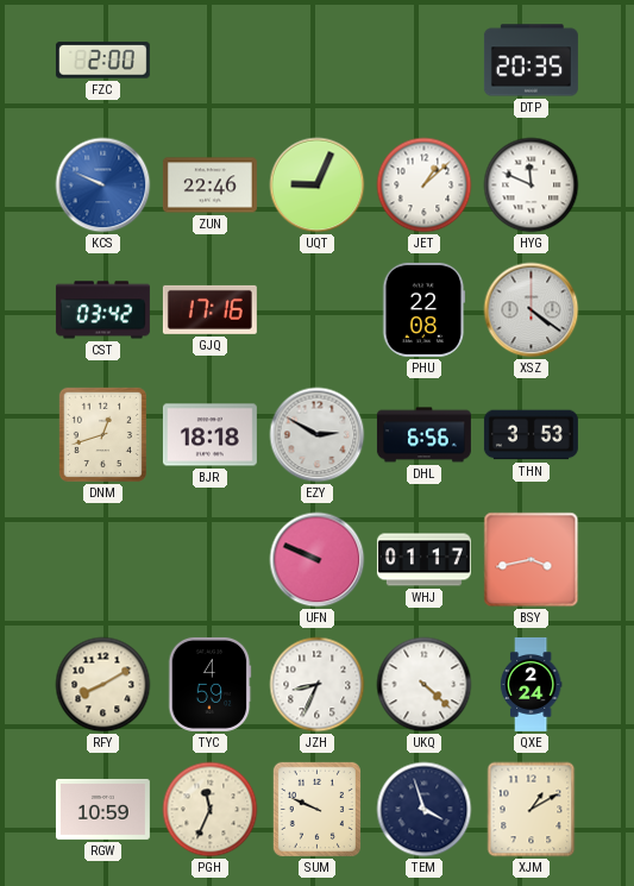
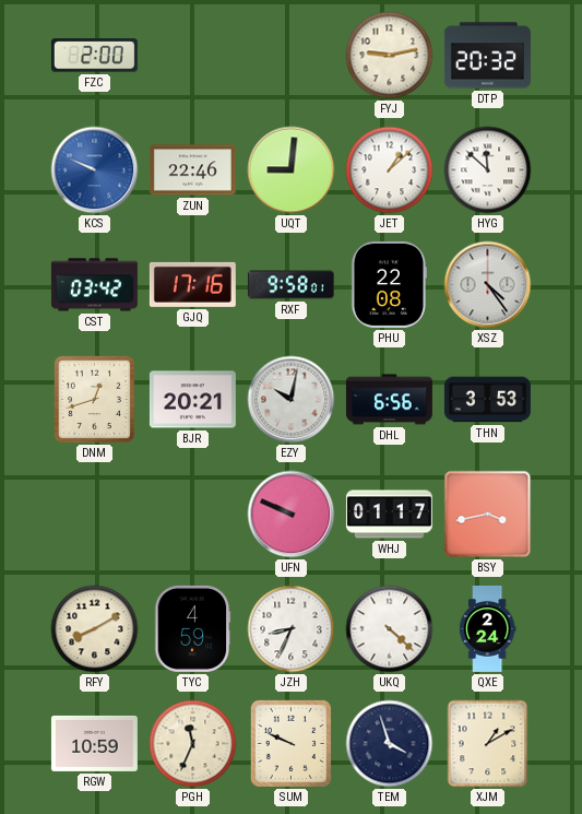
FYJ: none -> 9:13 (390, 56)
DTP: 20:35 -> 20:32 (487, 56)
UQT: 9:04 -> 9:01 (292, 170)
HYG: 11:49 -> 11:52 (488, 170)
RXF: none -> 9:58 (290, 285)
XSZ: 4:21 -> 4:24 (488, 285)
BJR: 18:18 -> 20:21 (192, 400)
EZY: 2:50 -> 10:02 (292, 400)
